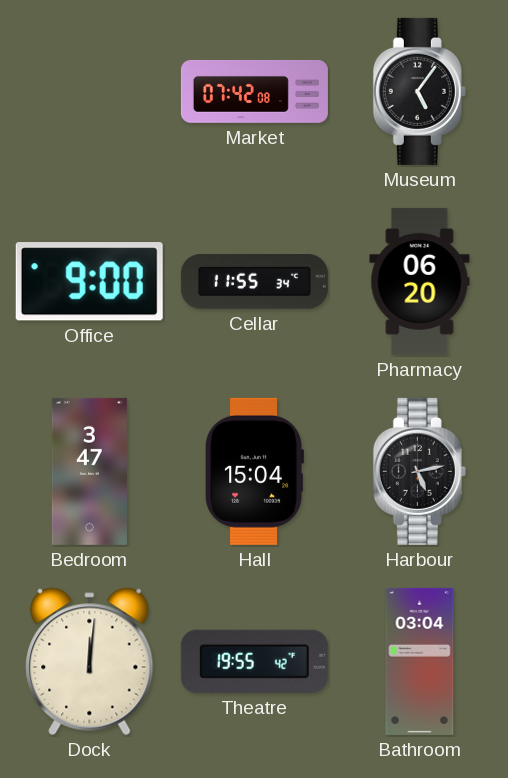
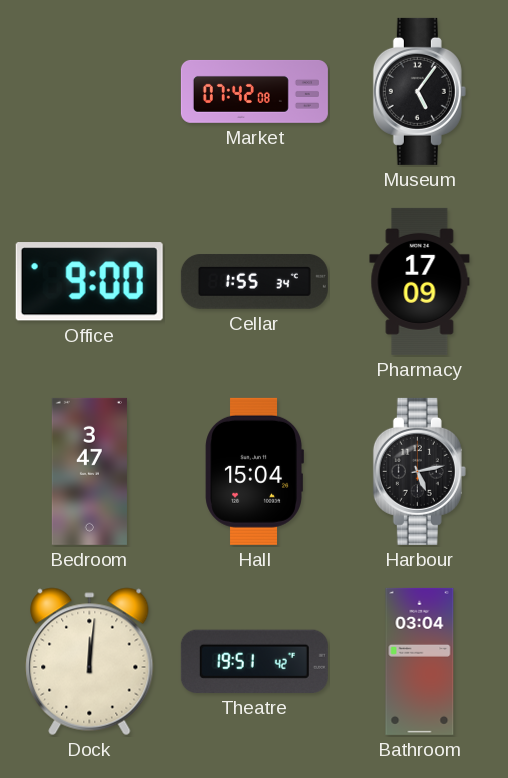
Cellar: 11:55 -> 1:55 (254, 282)
Pharmacy: 06:20 -> 17:09 (420, 281)
Theatre: 19:55 -> 19:51 (254, 661)
